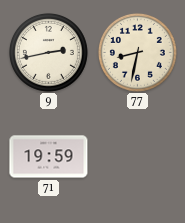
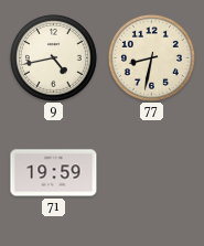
9: 2:43 -> 4:43 (53, 57)
